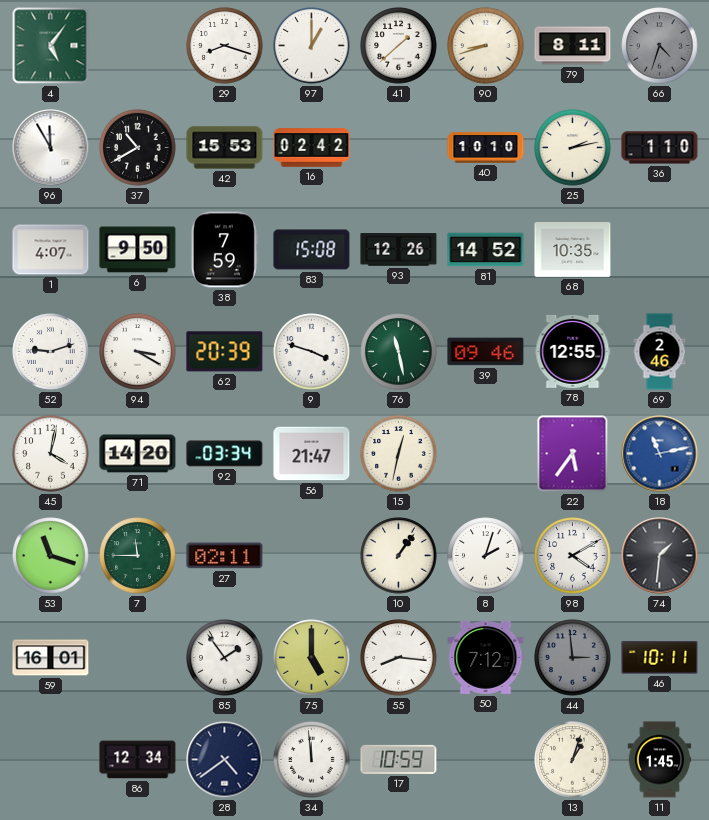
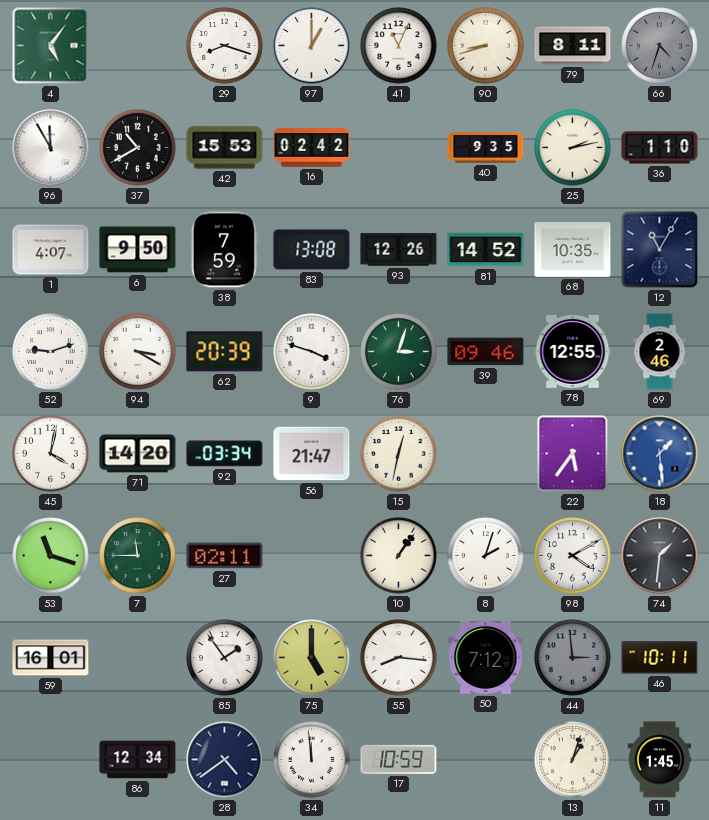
41: 1:38 -> 11:04 (399, 46)
40: 10:10 -> 9:35 (486, 148)
83: 15:08 -> 13:08 (312, 250)
12: none -> 11:05 (660, 250)
76: 11:28 -> 3:03 (399, 352)
18: 11:13 -> 1:29 (660, 454)
